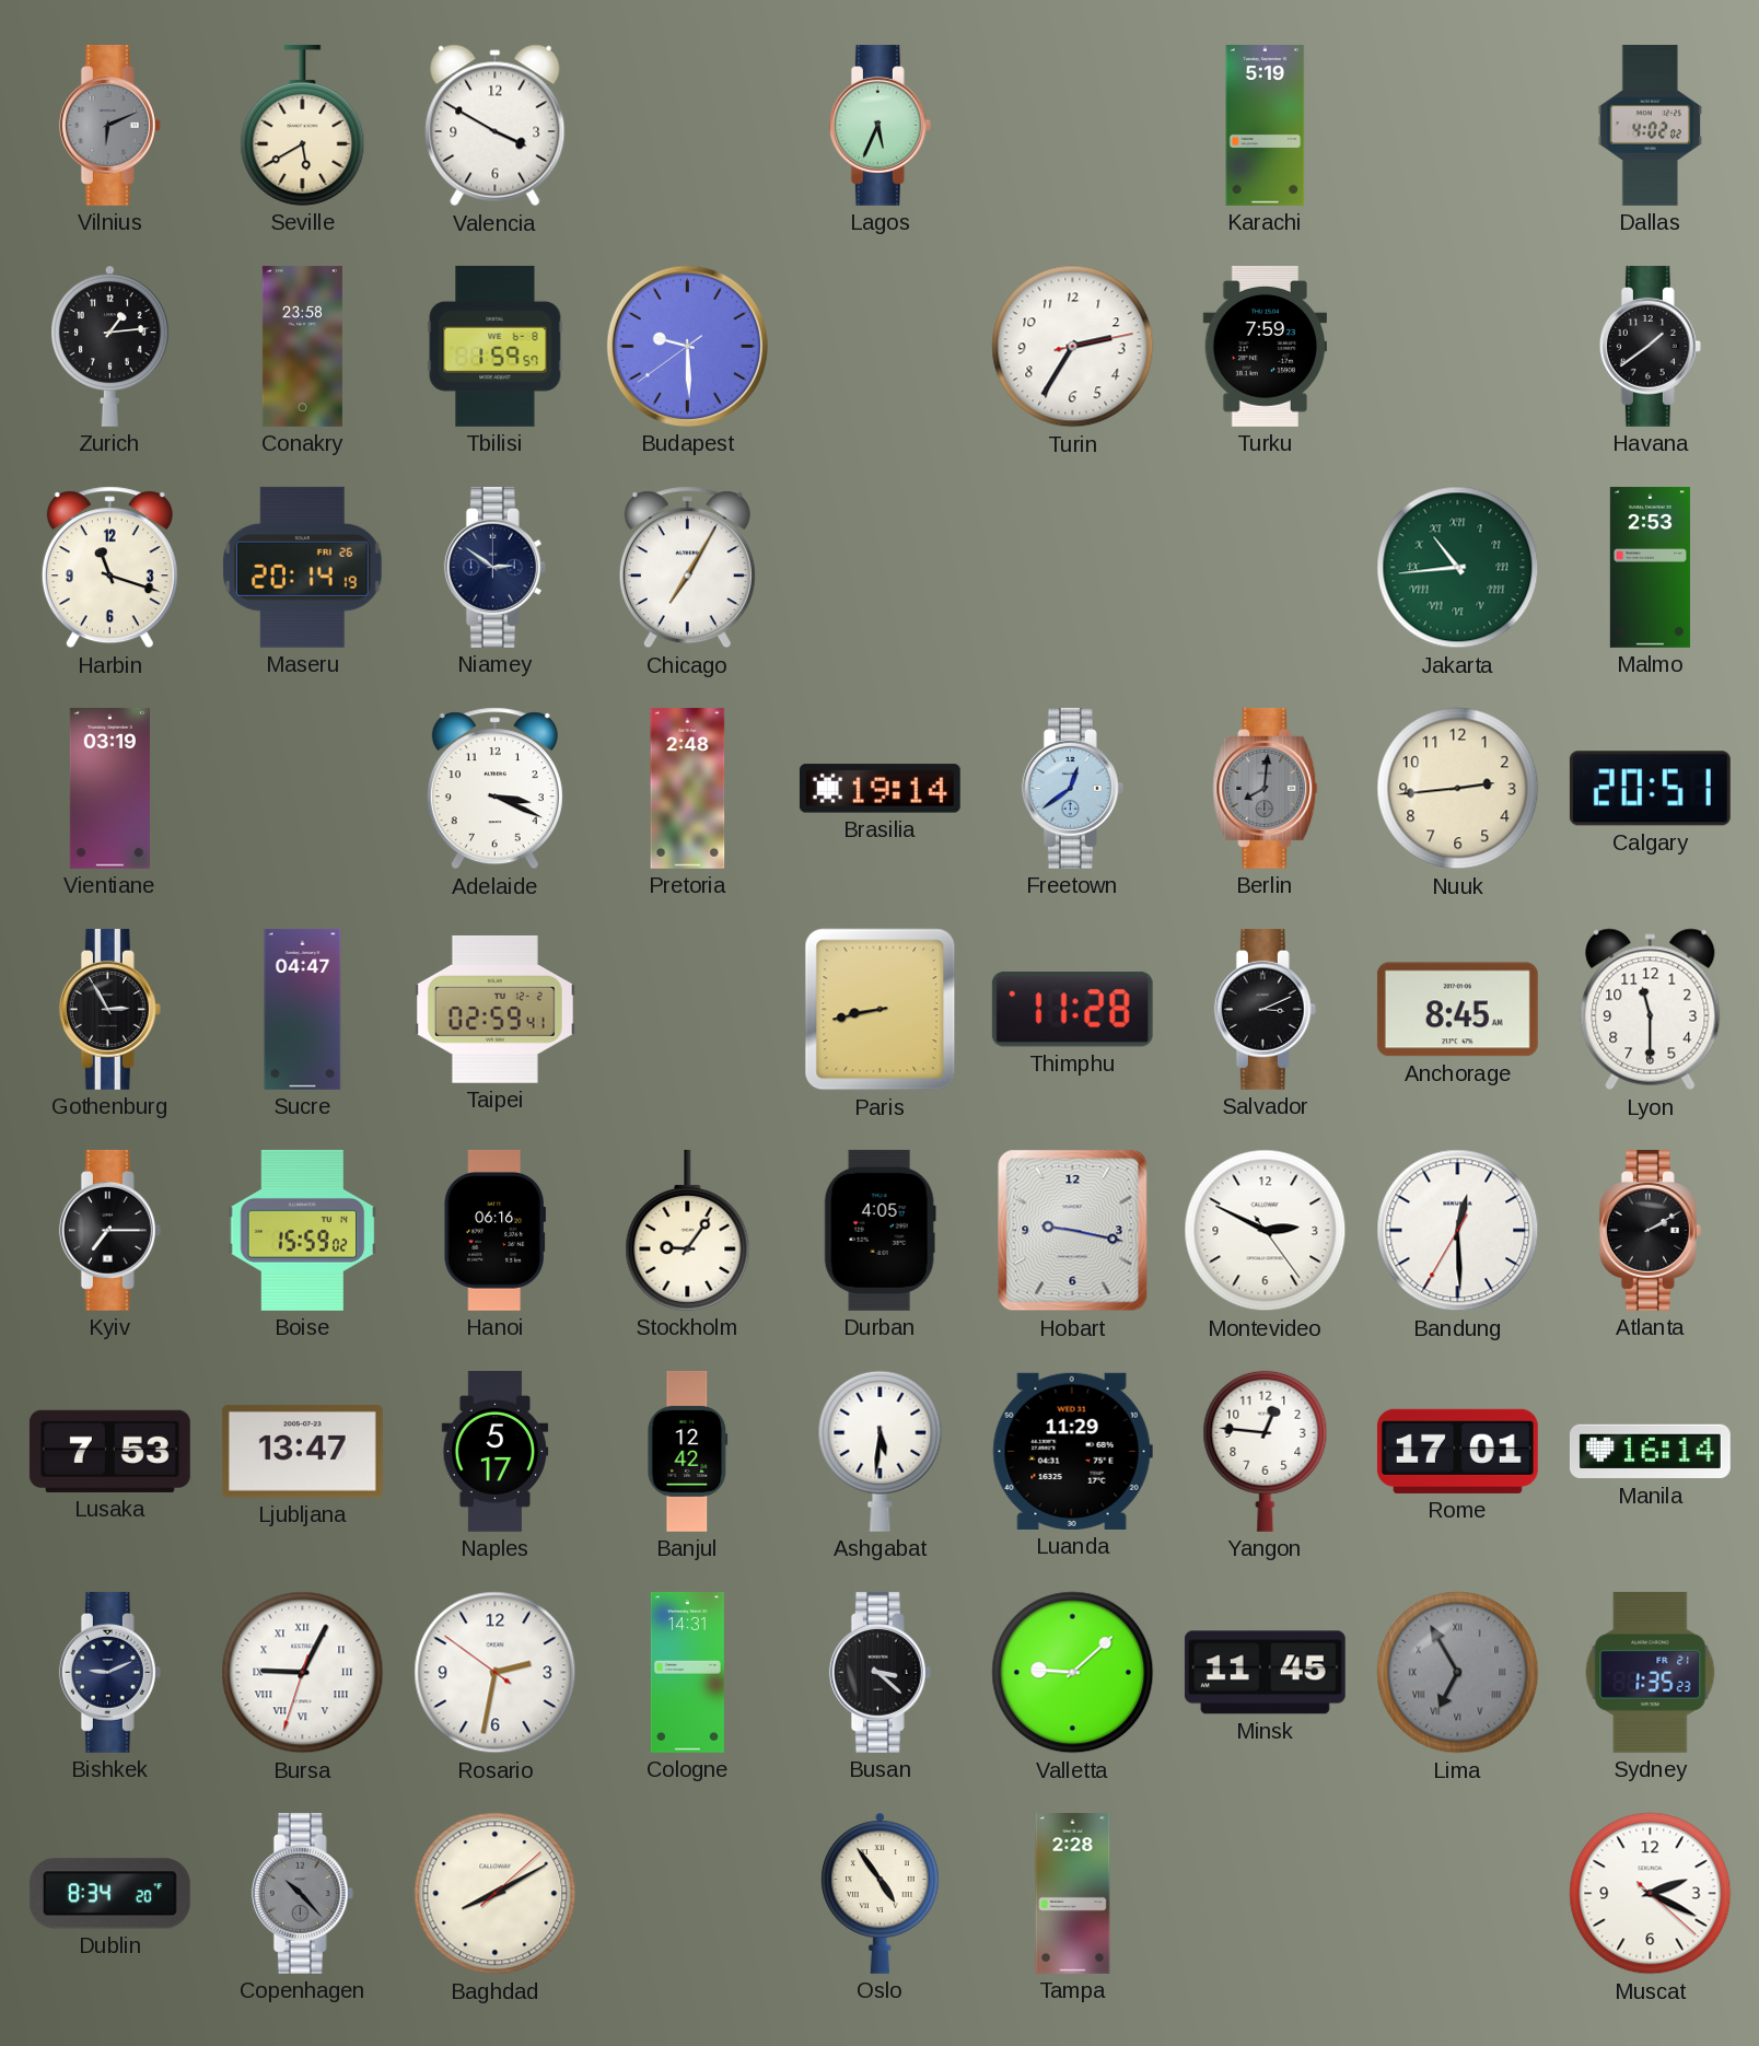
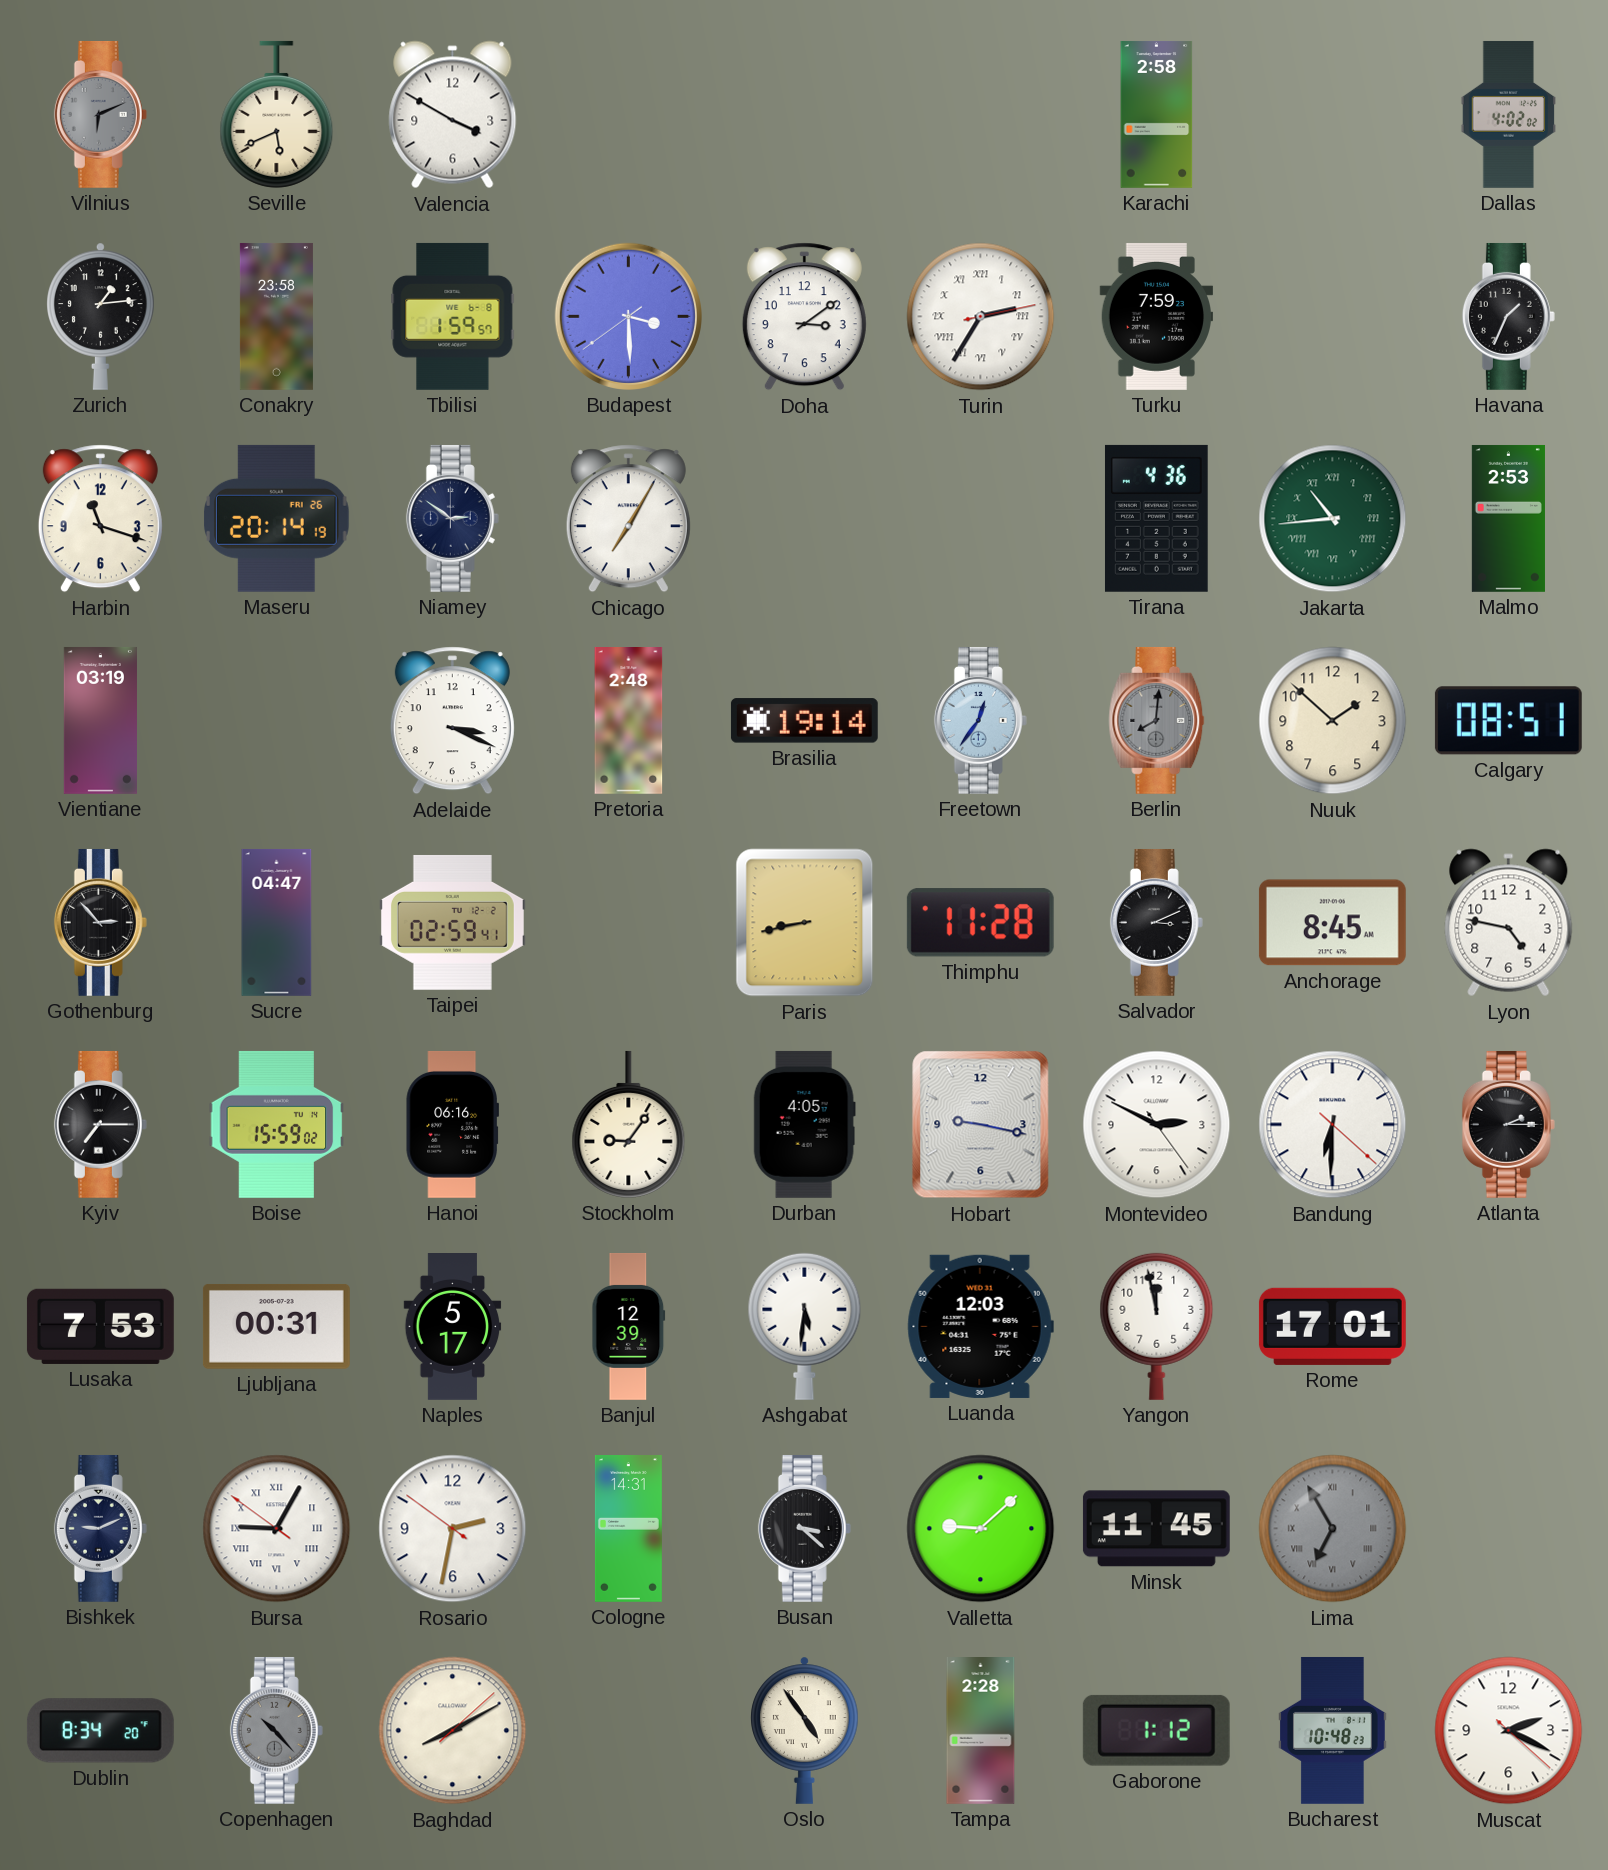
Seville: 5:40 -> 5:41 (277, 114)
Lagos: 5:34 -> none (879, 125)
Karachi: 5:19 -> 2:58 (1157, 114)
Budapest: 9:29 -> 3:29 (628, 316)
Doha: none -> 3:09 (804, 317)
Turin numerals: Arabic -> Roman (981, 317)
Havana: 1:39 -> 1:34 (1508, 316)
Tirana: none -> 4:36 (1156, 518)
Freetown: 12:39 -> 12:36 (980, 720)
Nuuk: 2:44 -> 1:52 (1333, 721)
Calgary: 20:51 -> 08:51 (1508, 721)
Gothenburg: 2:55 -> 2:53 (100, 922)
Lyon: 11:30 -> 4:47 (1509, 923)
Bandung: 12:29 -> 6:30 (1333, 1125)
Atlanta: 2:10 -> 2:15 (1508, 1124)
Ljubljana: 13:47 -> 00:31 (276, 1326)
Banjul: 12:42 -> 12:39 (629, 1327)
Luanda: 11:29 -> 12:03 (980, 1326)
Yangon: 12:46 -> 11:58 (1157, 1326)
Manila: 16:14 -> none (1650, 1452)
Bursa: 9:04:33 -> 9:04:51 (277, 1529)
Sydney: 1:35 -> none (1651, 1672)
Gaborone: none -> 1:12 (1156, 1730)
Bucharest: none -> 10:48 (1333, 1730)
